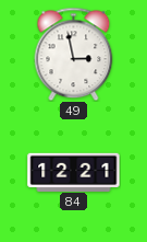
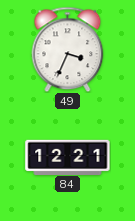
49: 2:58 -> 3:34 (68, 49)
